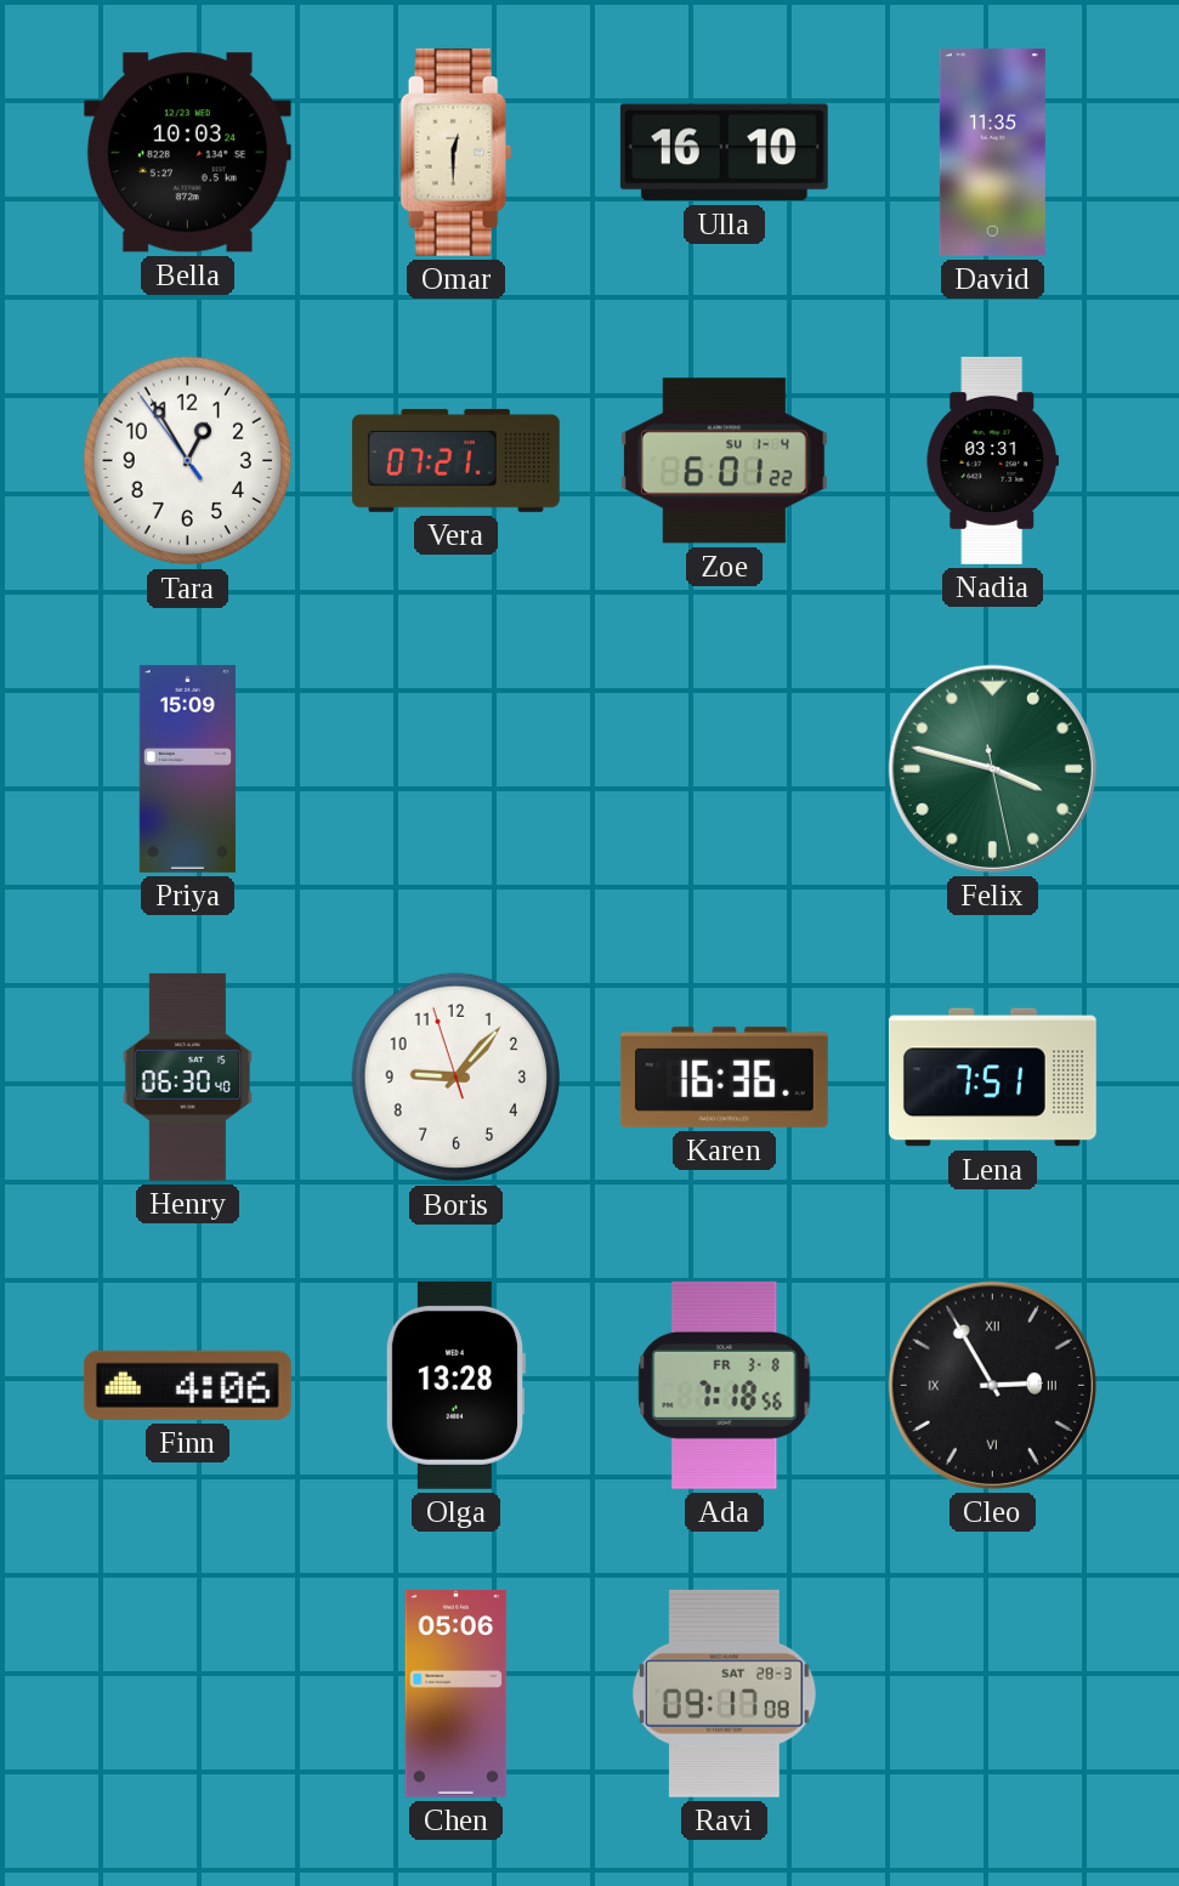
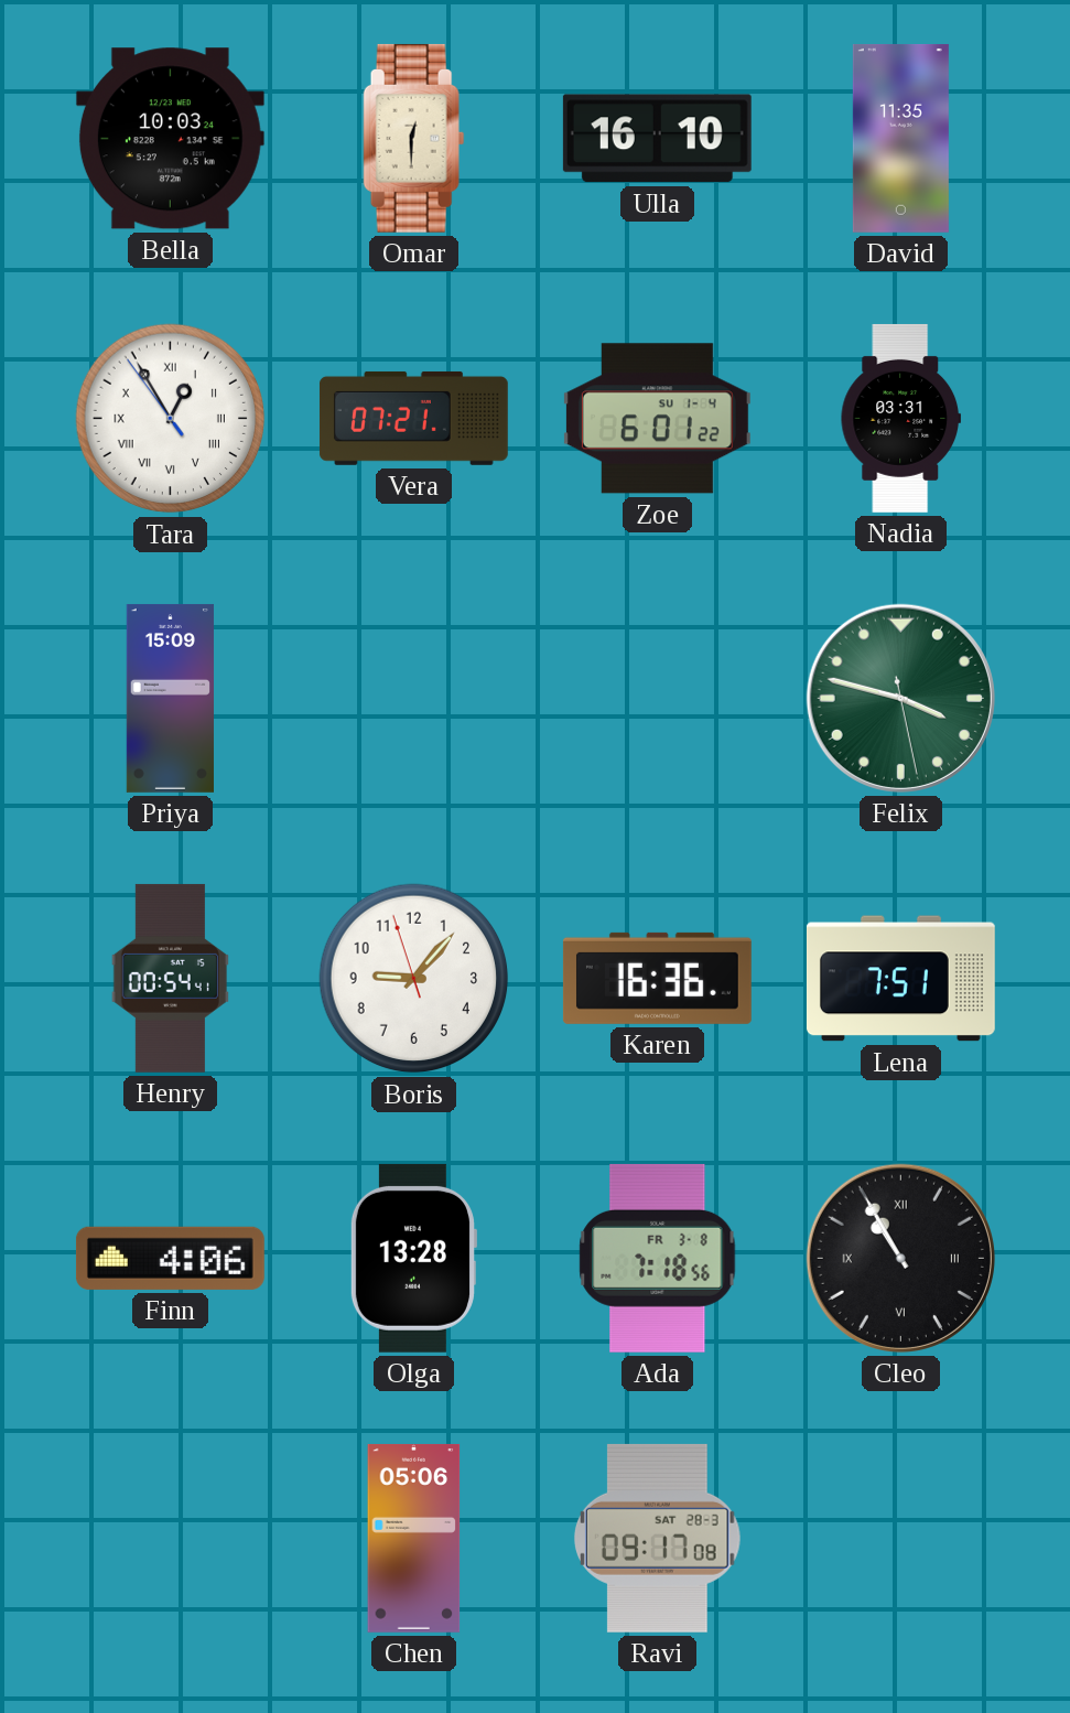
Tara numerals: Arabic -> Roman (171, 419)
Henry: 06:30 -> 00:54 (170, 978)
Cleo: 2:55 -> 10:55 (900, 1258)
